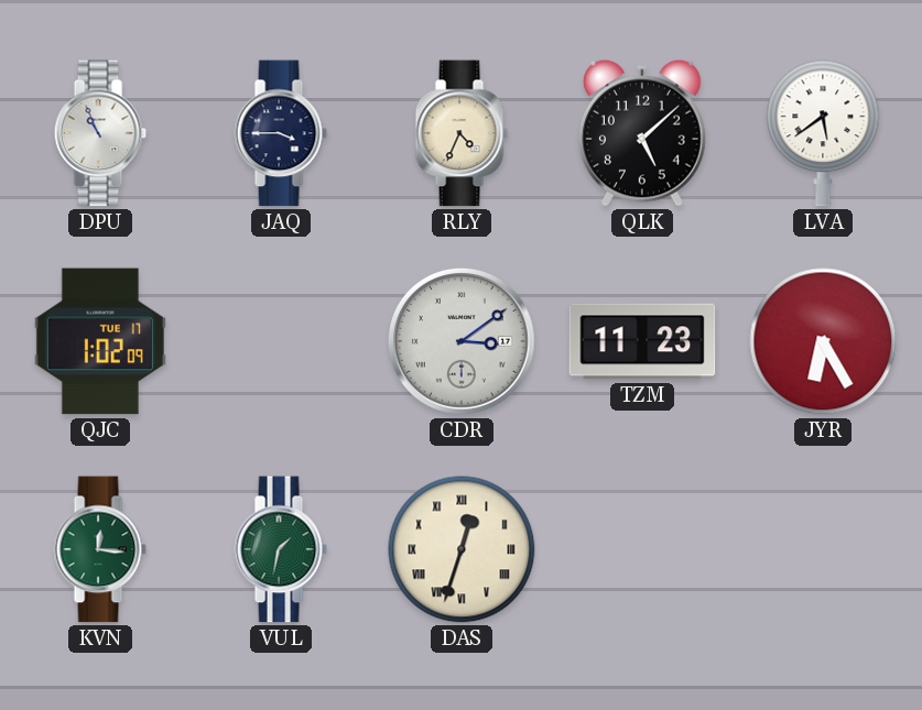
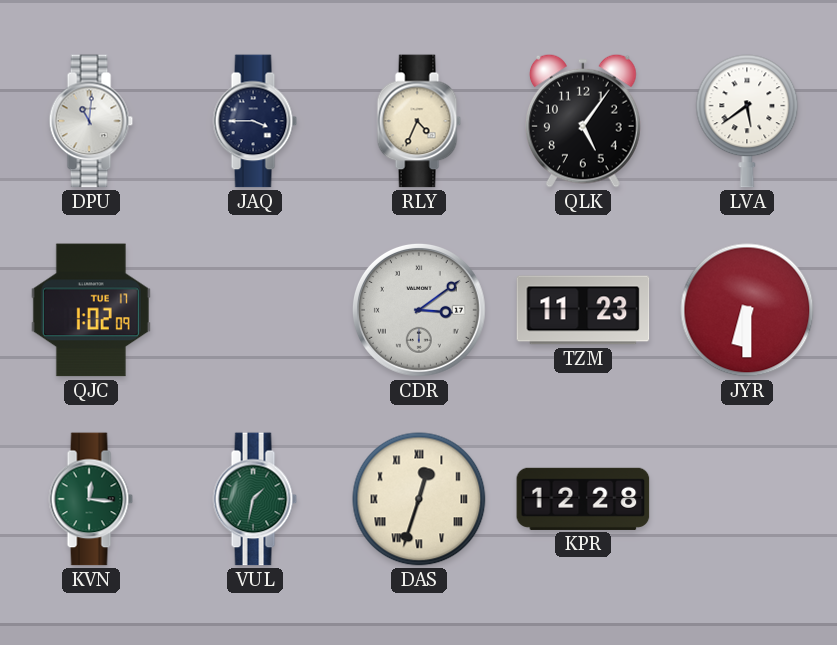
DPU: 10:56 -> 11:01 (91, 121)
QLK: 5:08 -> 5:06 (584, 121)
JYR: 6:25 -> 6:30 (747, 310)
KPR: none -> 12:28 (583, 499)
